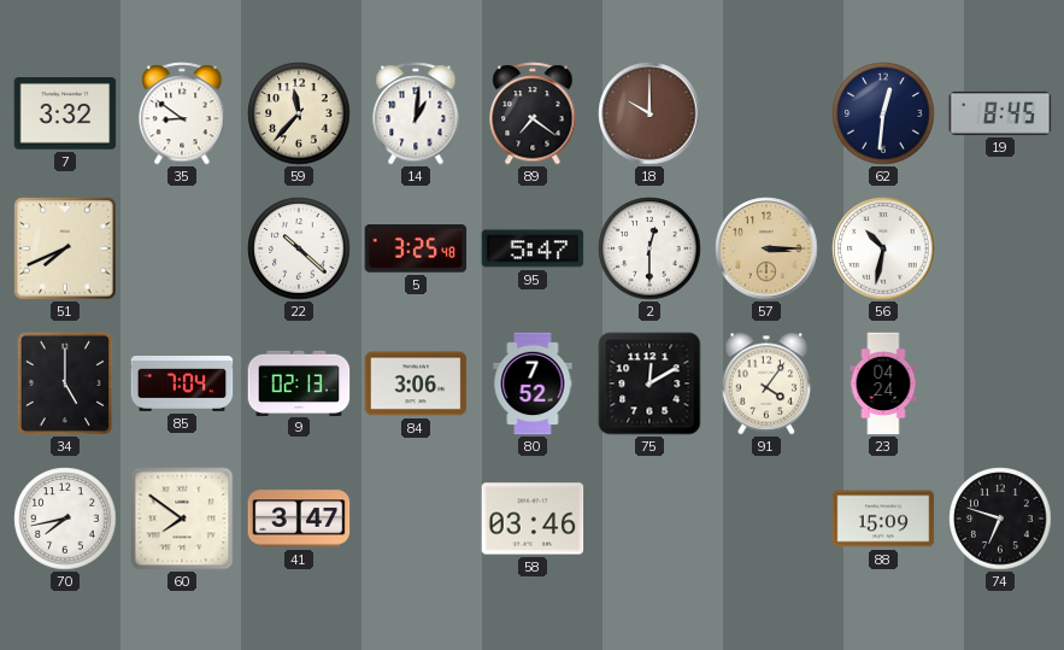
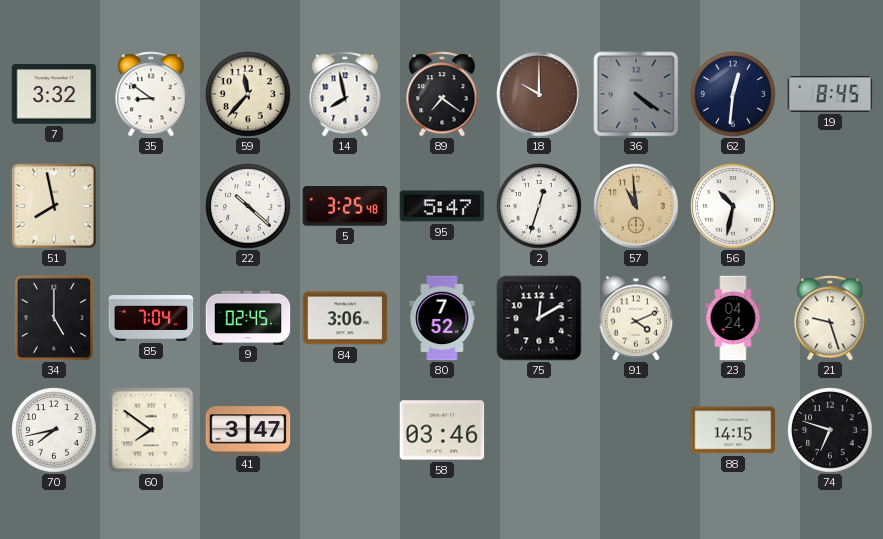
14: 1:01 -> 7:58 (345, 94)
36: none -> 4:21 (636, 94)
51: 7:41 -> 7:58 (54, 206)
2: 12:30 -> 12:33 (539, 206)
57: 3:15 -> 10:59 (636, 206)
9: 02:13 -> 02:45 (248, 317)
91: 4:06 -> 4:11 (636, 318)
21: none -> 9:27 (830, 318)
88: 15:09 -> 14:15 (733, 430)
